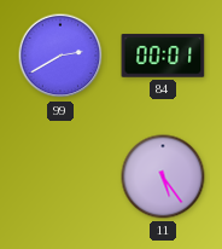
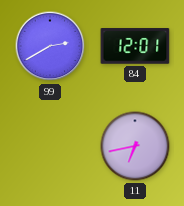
84: 00:01 -> 12:01 (135, 46)
11: 5:24 -> 6:43 (135, 146)
